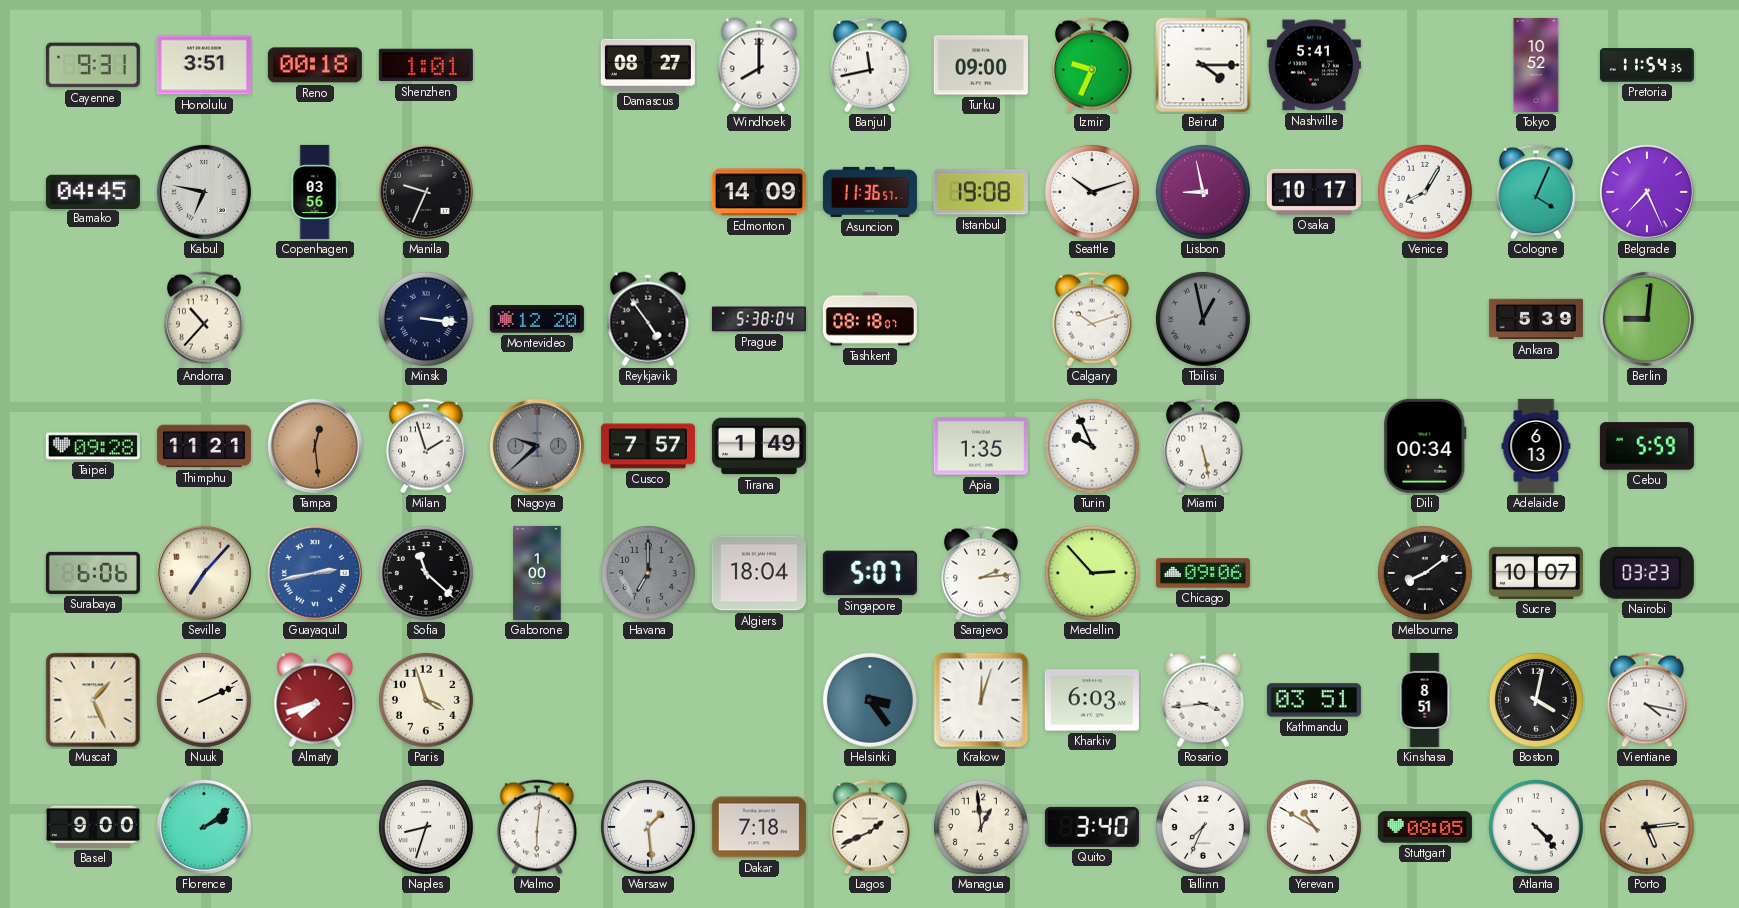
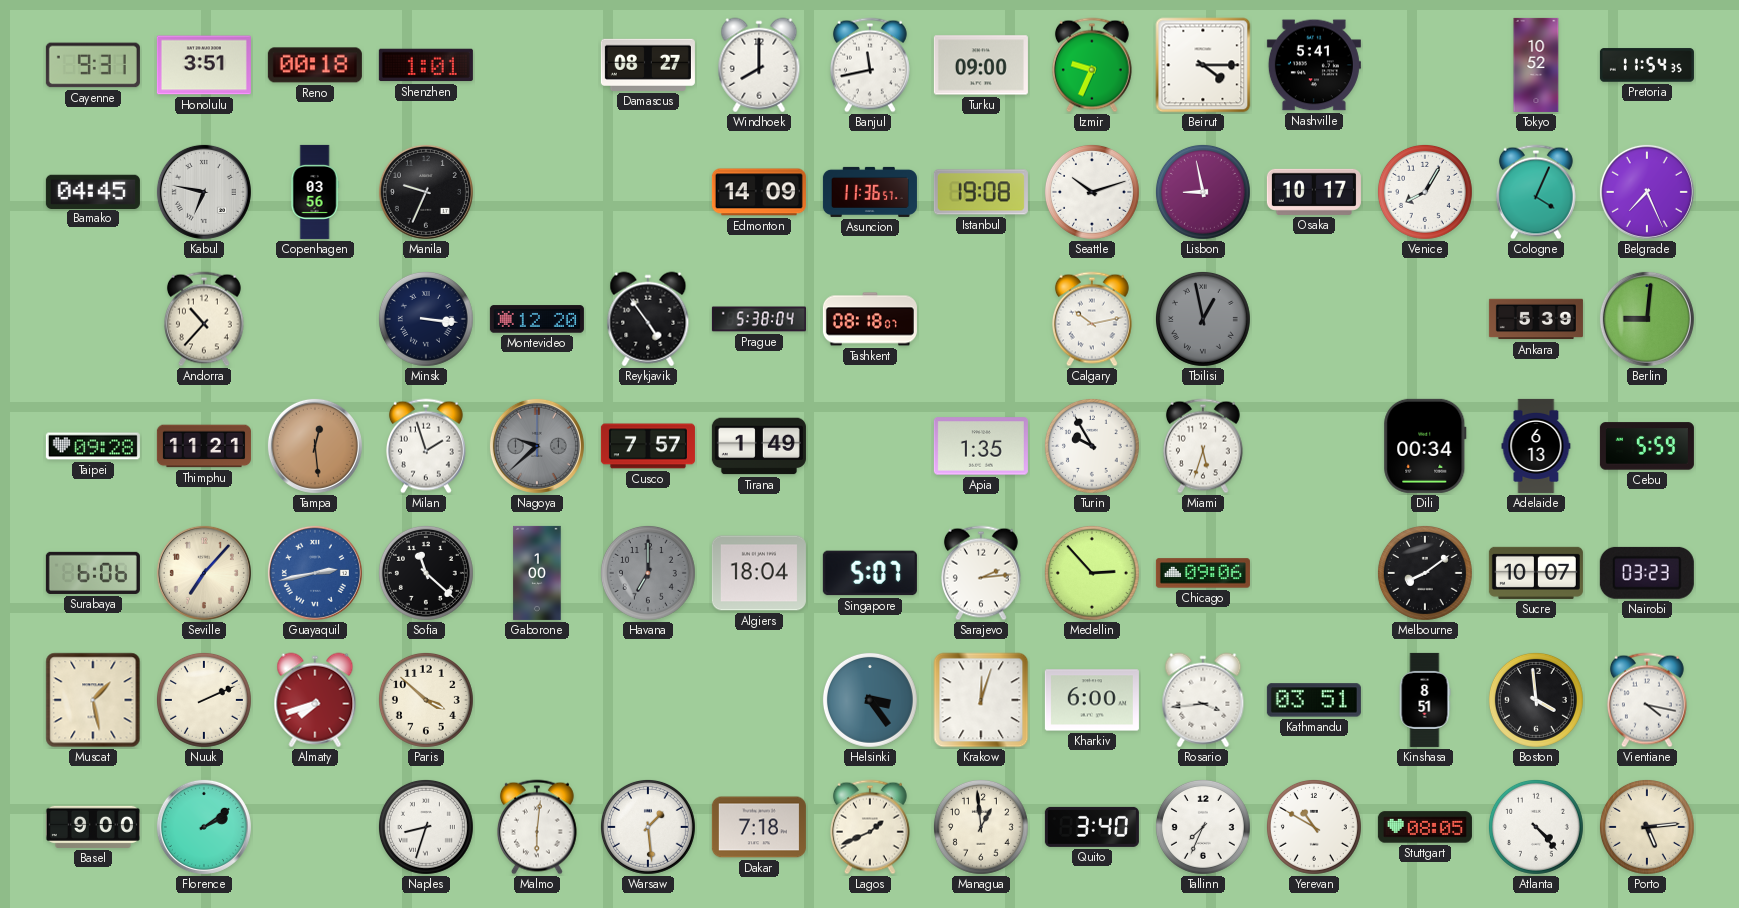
Calgary: 10:12 -> 10:13 (1092, 319)
Turin: 9:56 -> 9:55 (1092, 446)
Miami: 5:28 -> 5:33 (1203, 446)
Muscat: 1:26 -> 1:28 (93, 700)
Paris: 3:57 -> 3:52 (426, 700)
Kharkiv: 6:03 -> 6:00 (1092, 700)
Boston: 4:02 -> 3:59 (1536, 700)
